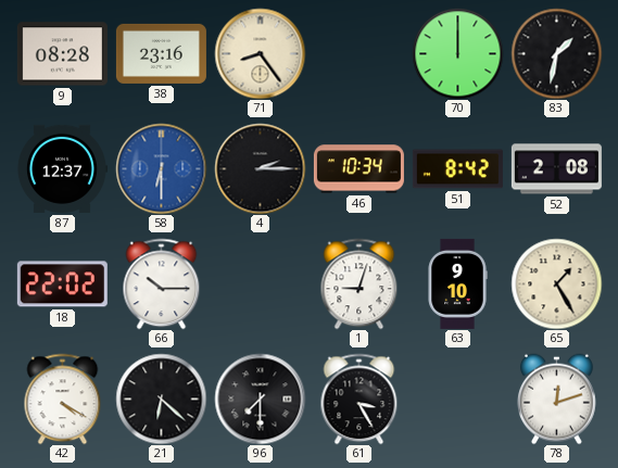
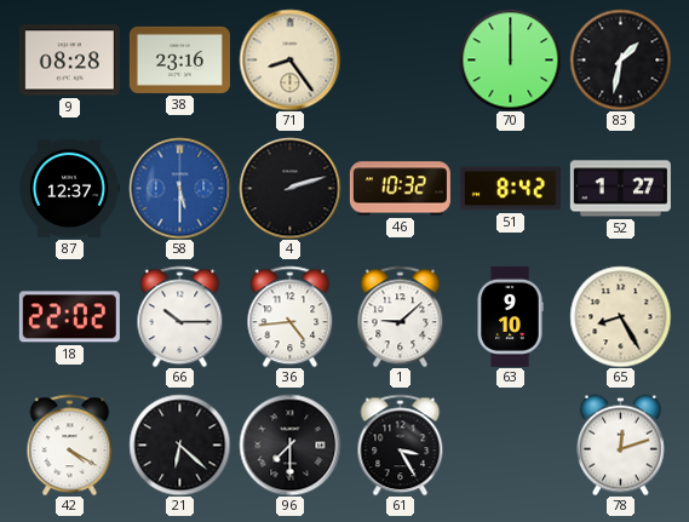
58: 6:30 -> 5:30 (179, 188)
4: 2:15 -> 2:12 (289, 188)
46: 10:34 -> 10:32 (400, 189)
52: 2:08 -> 1:27 (620, 189)
36: none -> 4:44 (291, 316)
1: 9:03 -> 9:08 (401, 316)
65: 1:25 -> 8:25 (620, 316)
